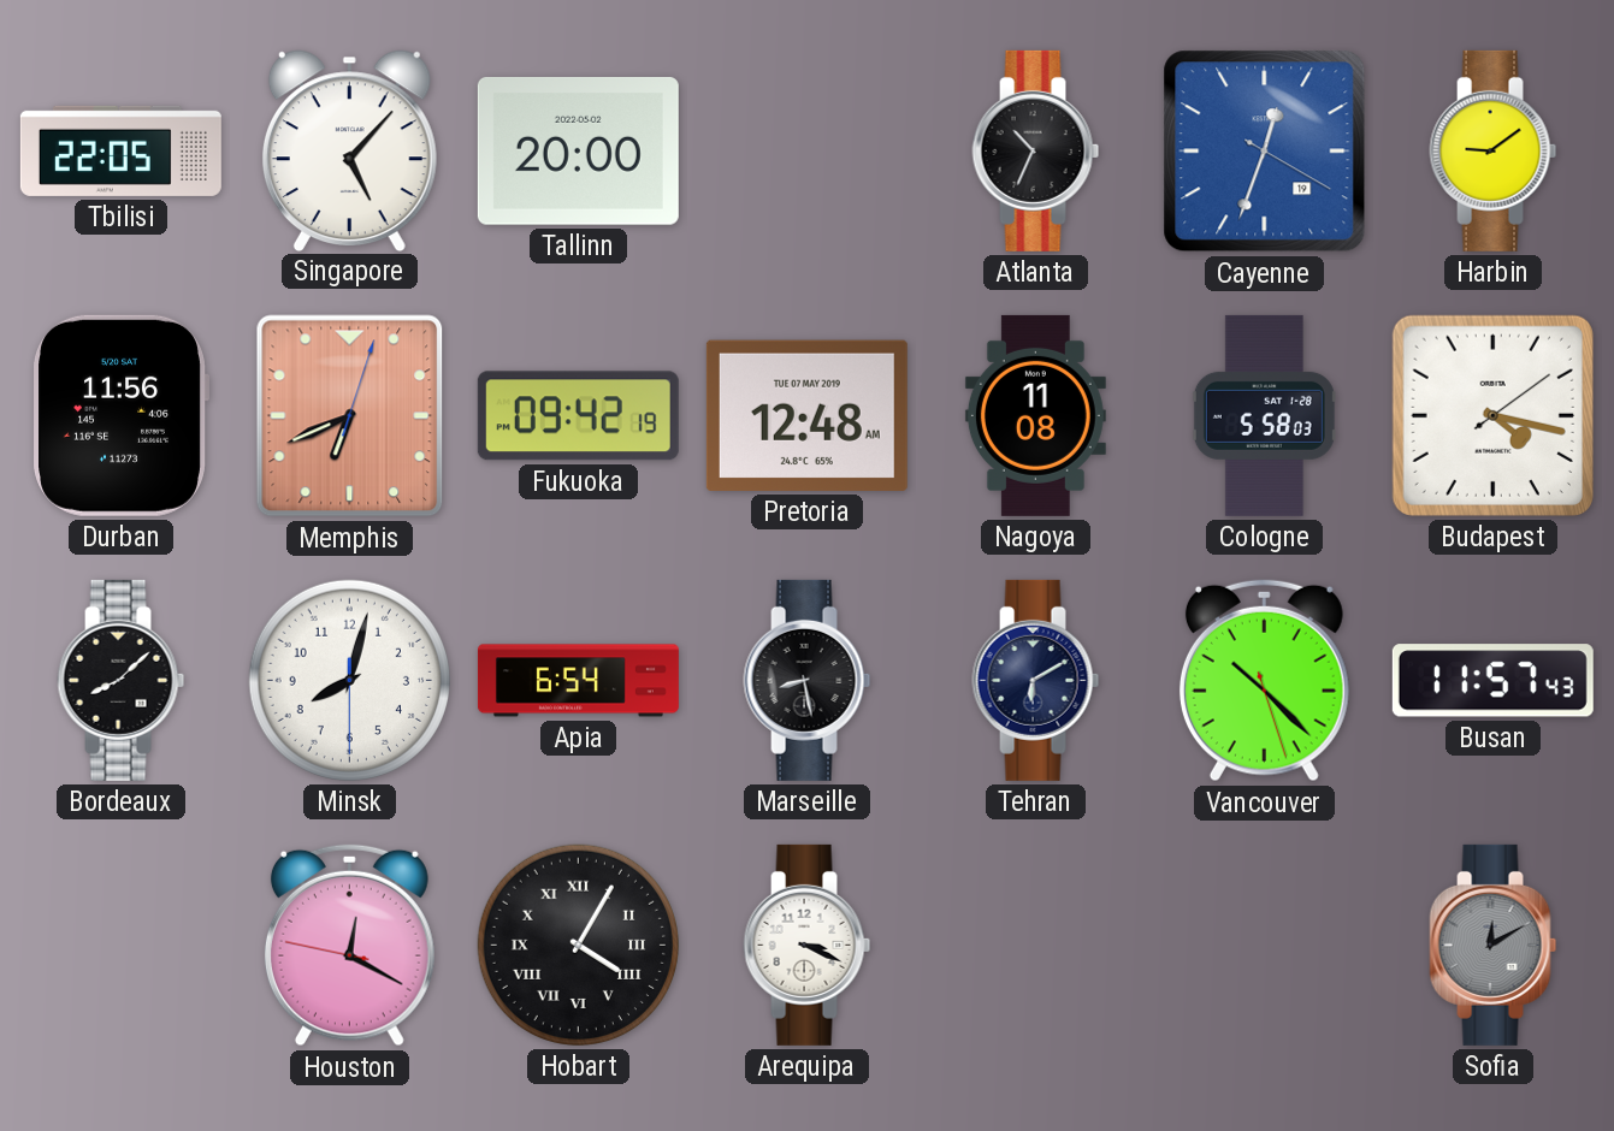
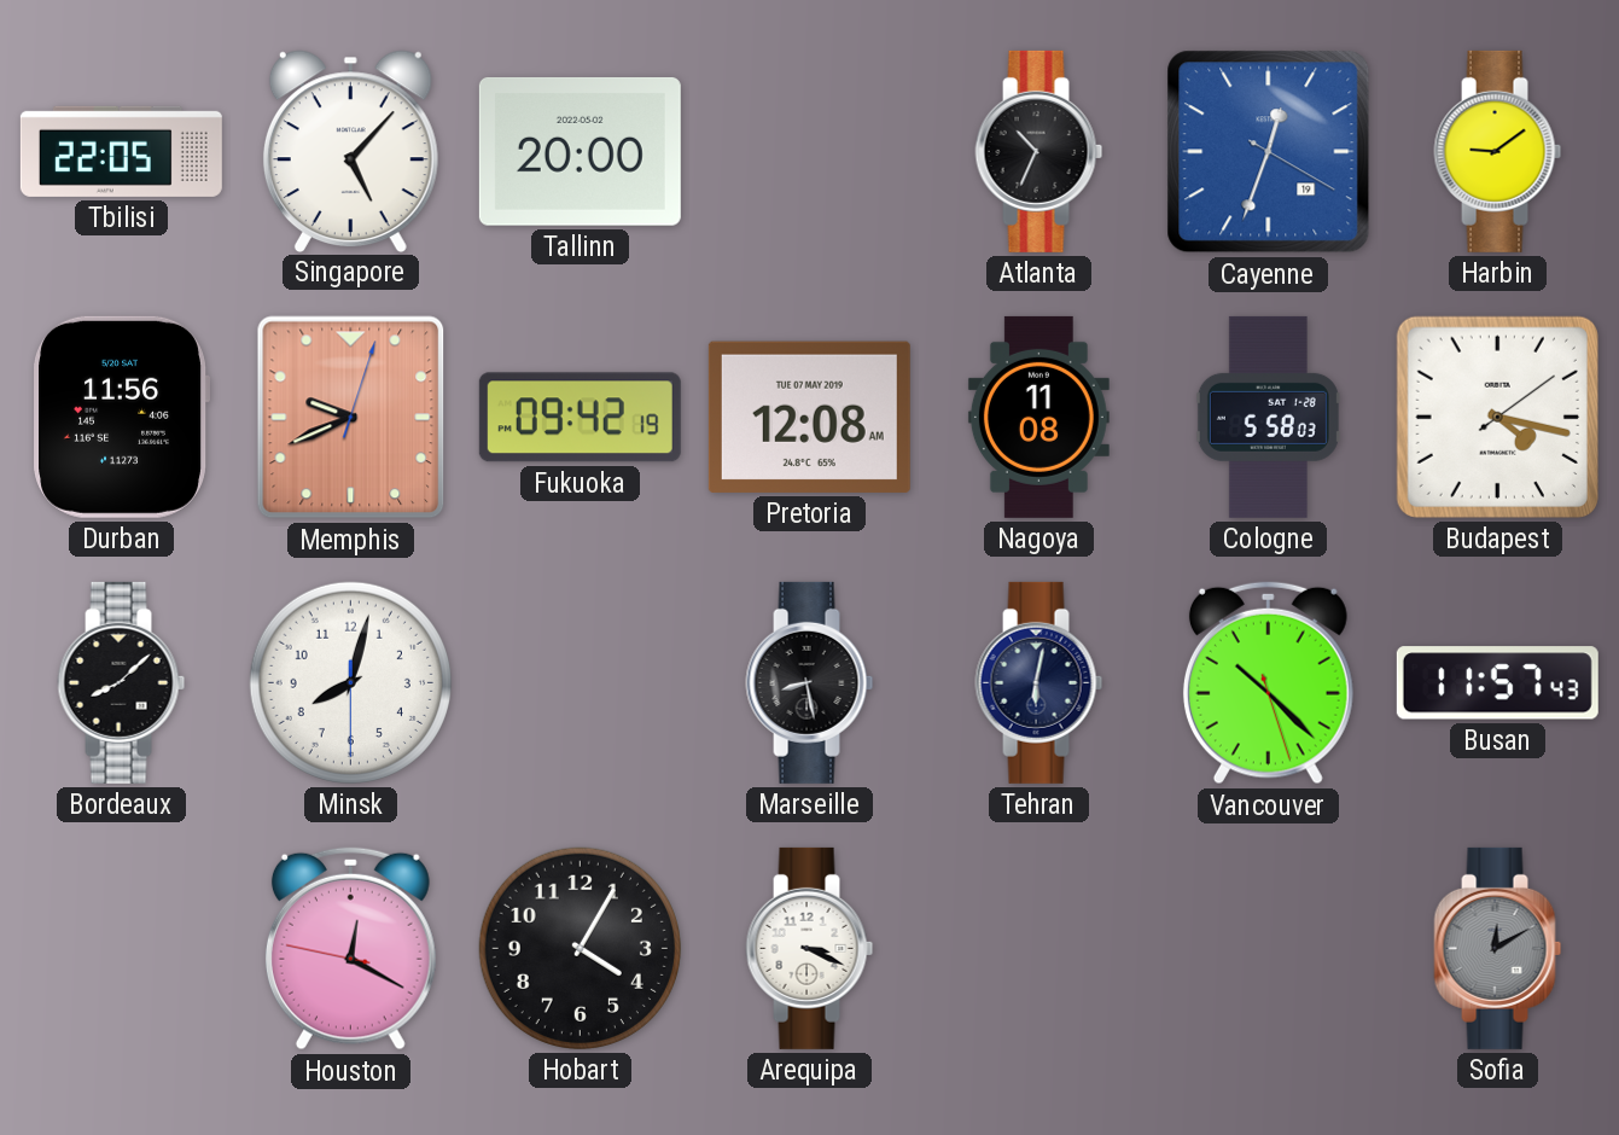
Memphis: 6:41 -> 9:41 (351, 418)
Pretoria: 12:48 -> 12:08 (809, 417)
Apia: 6:54 -> none (578, 681)
Tehran: 6:10 -> 6:02 (1039, 682)
Hobart numerals: Roman -> Arabic (580, 948)
